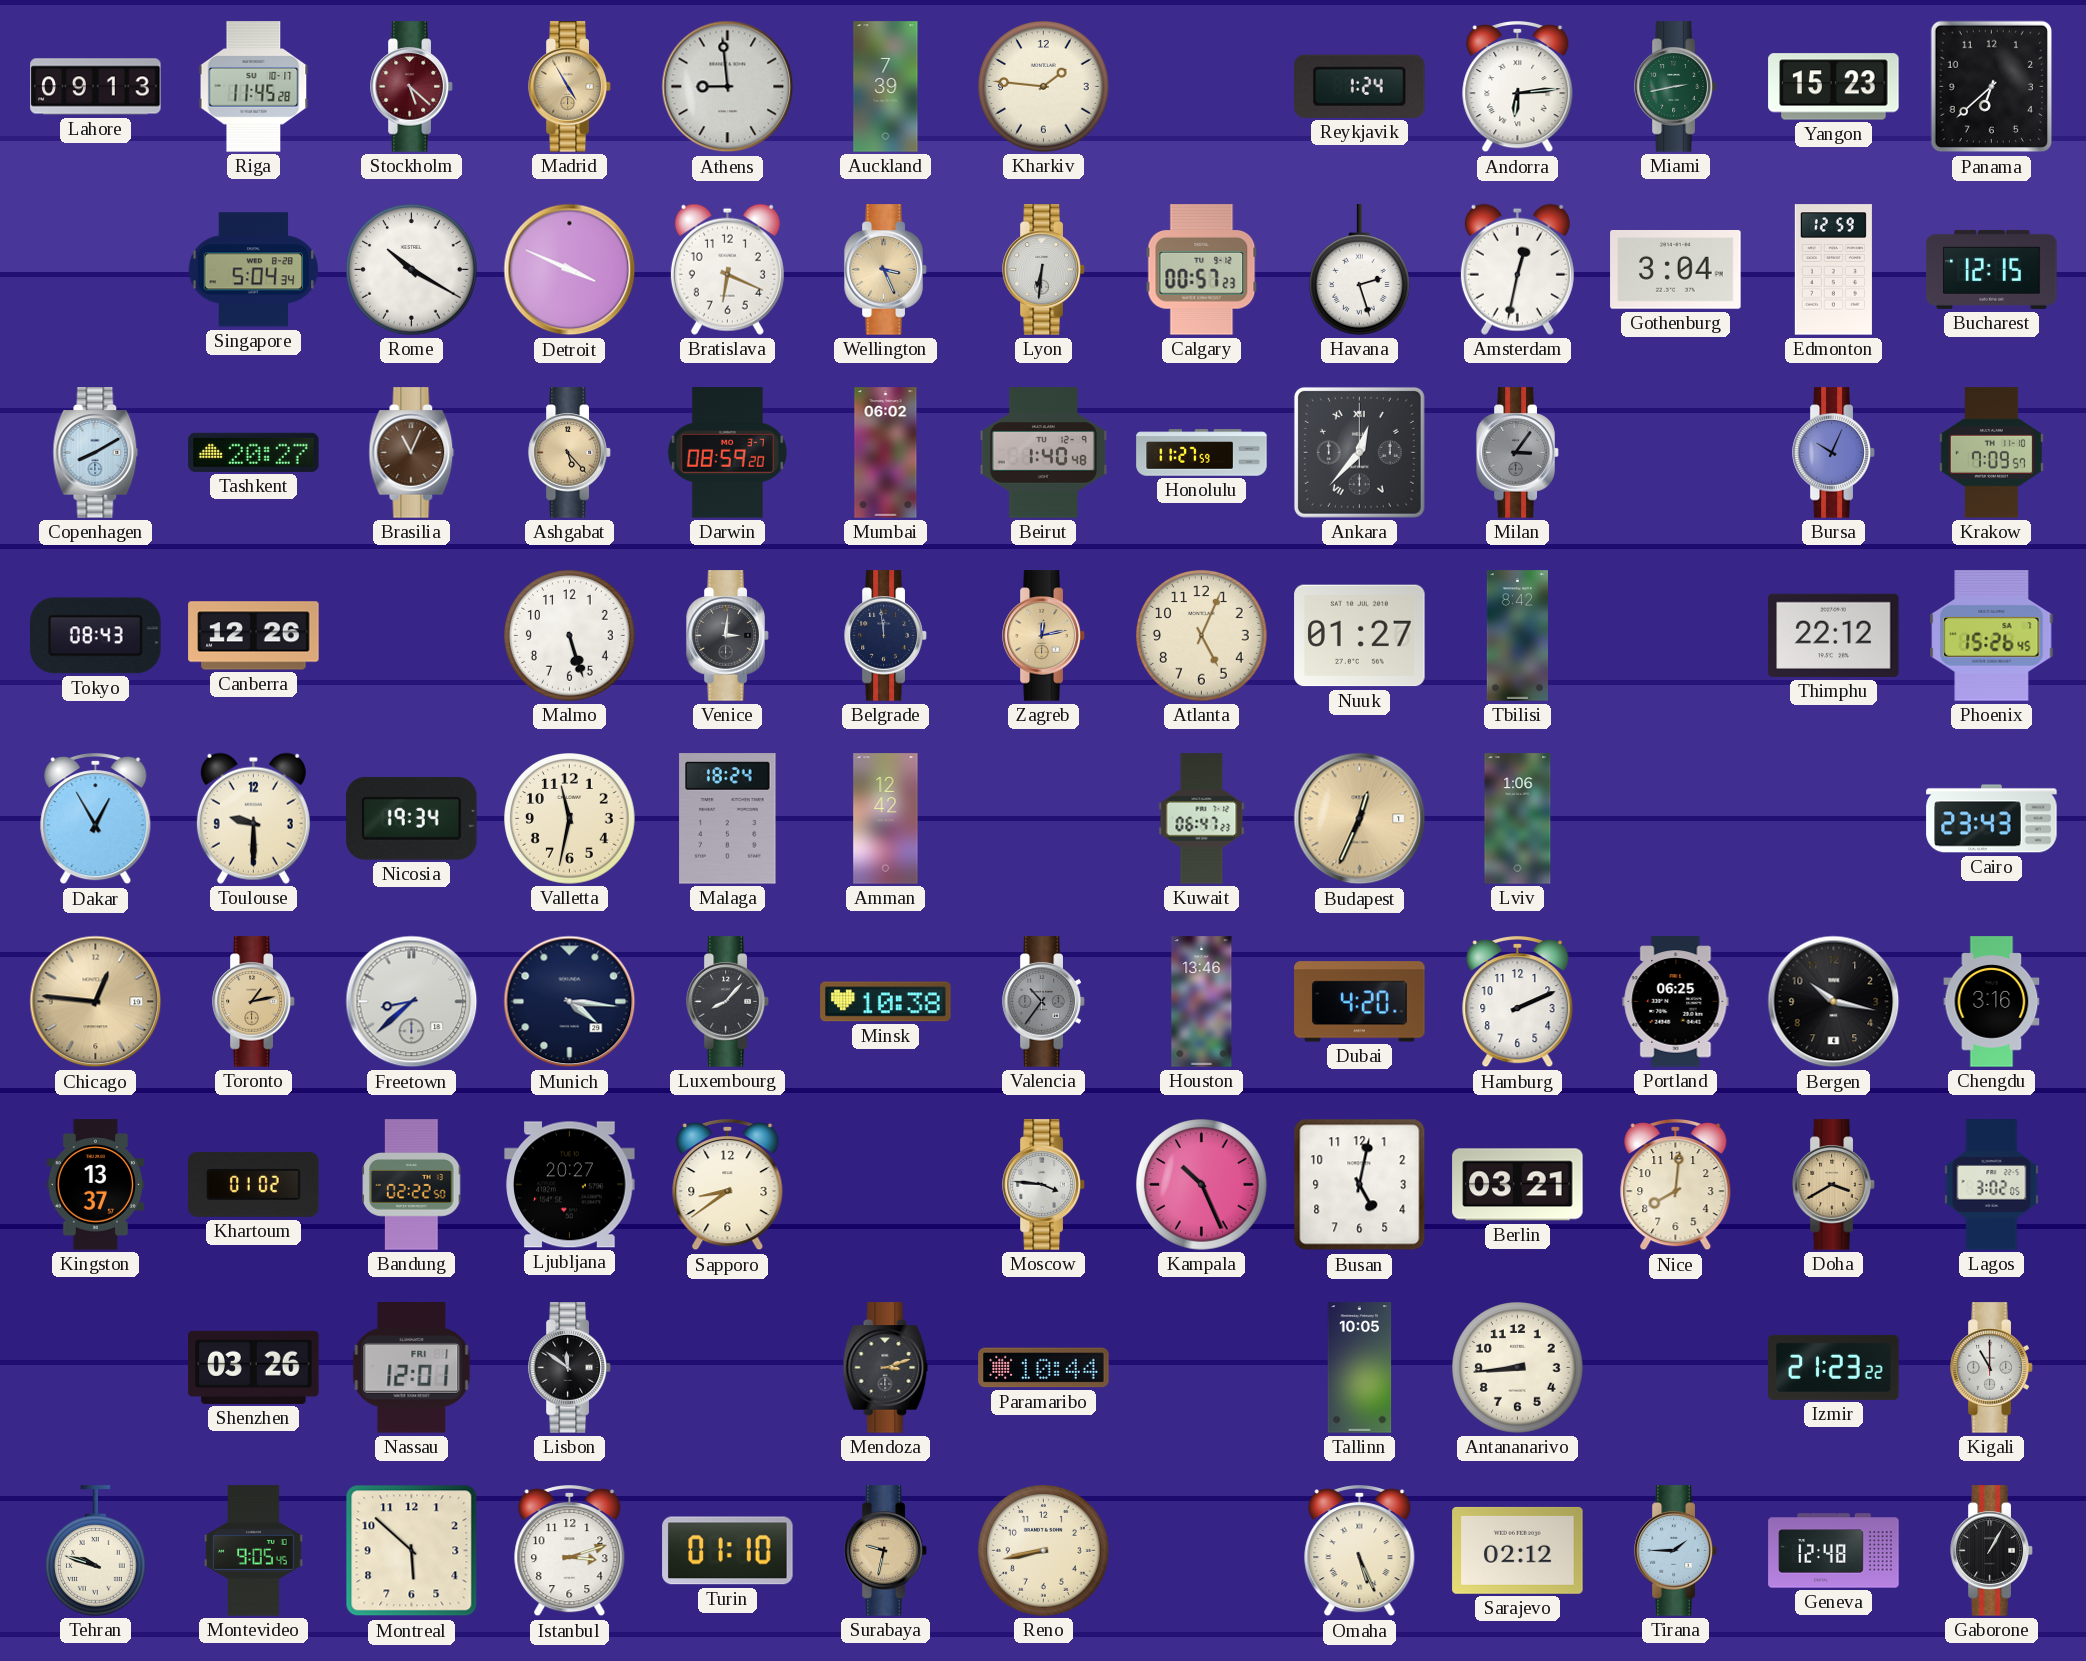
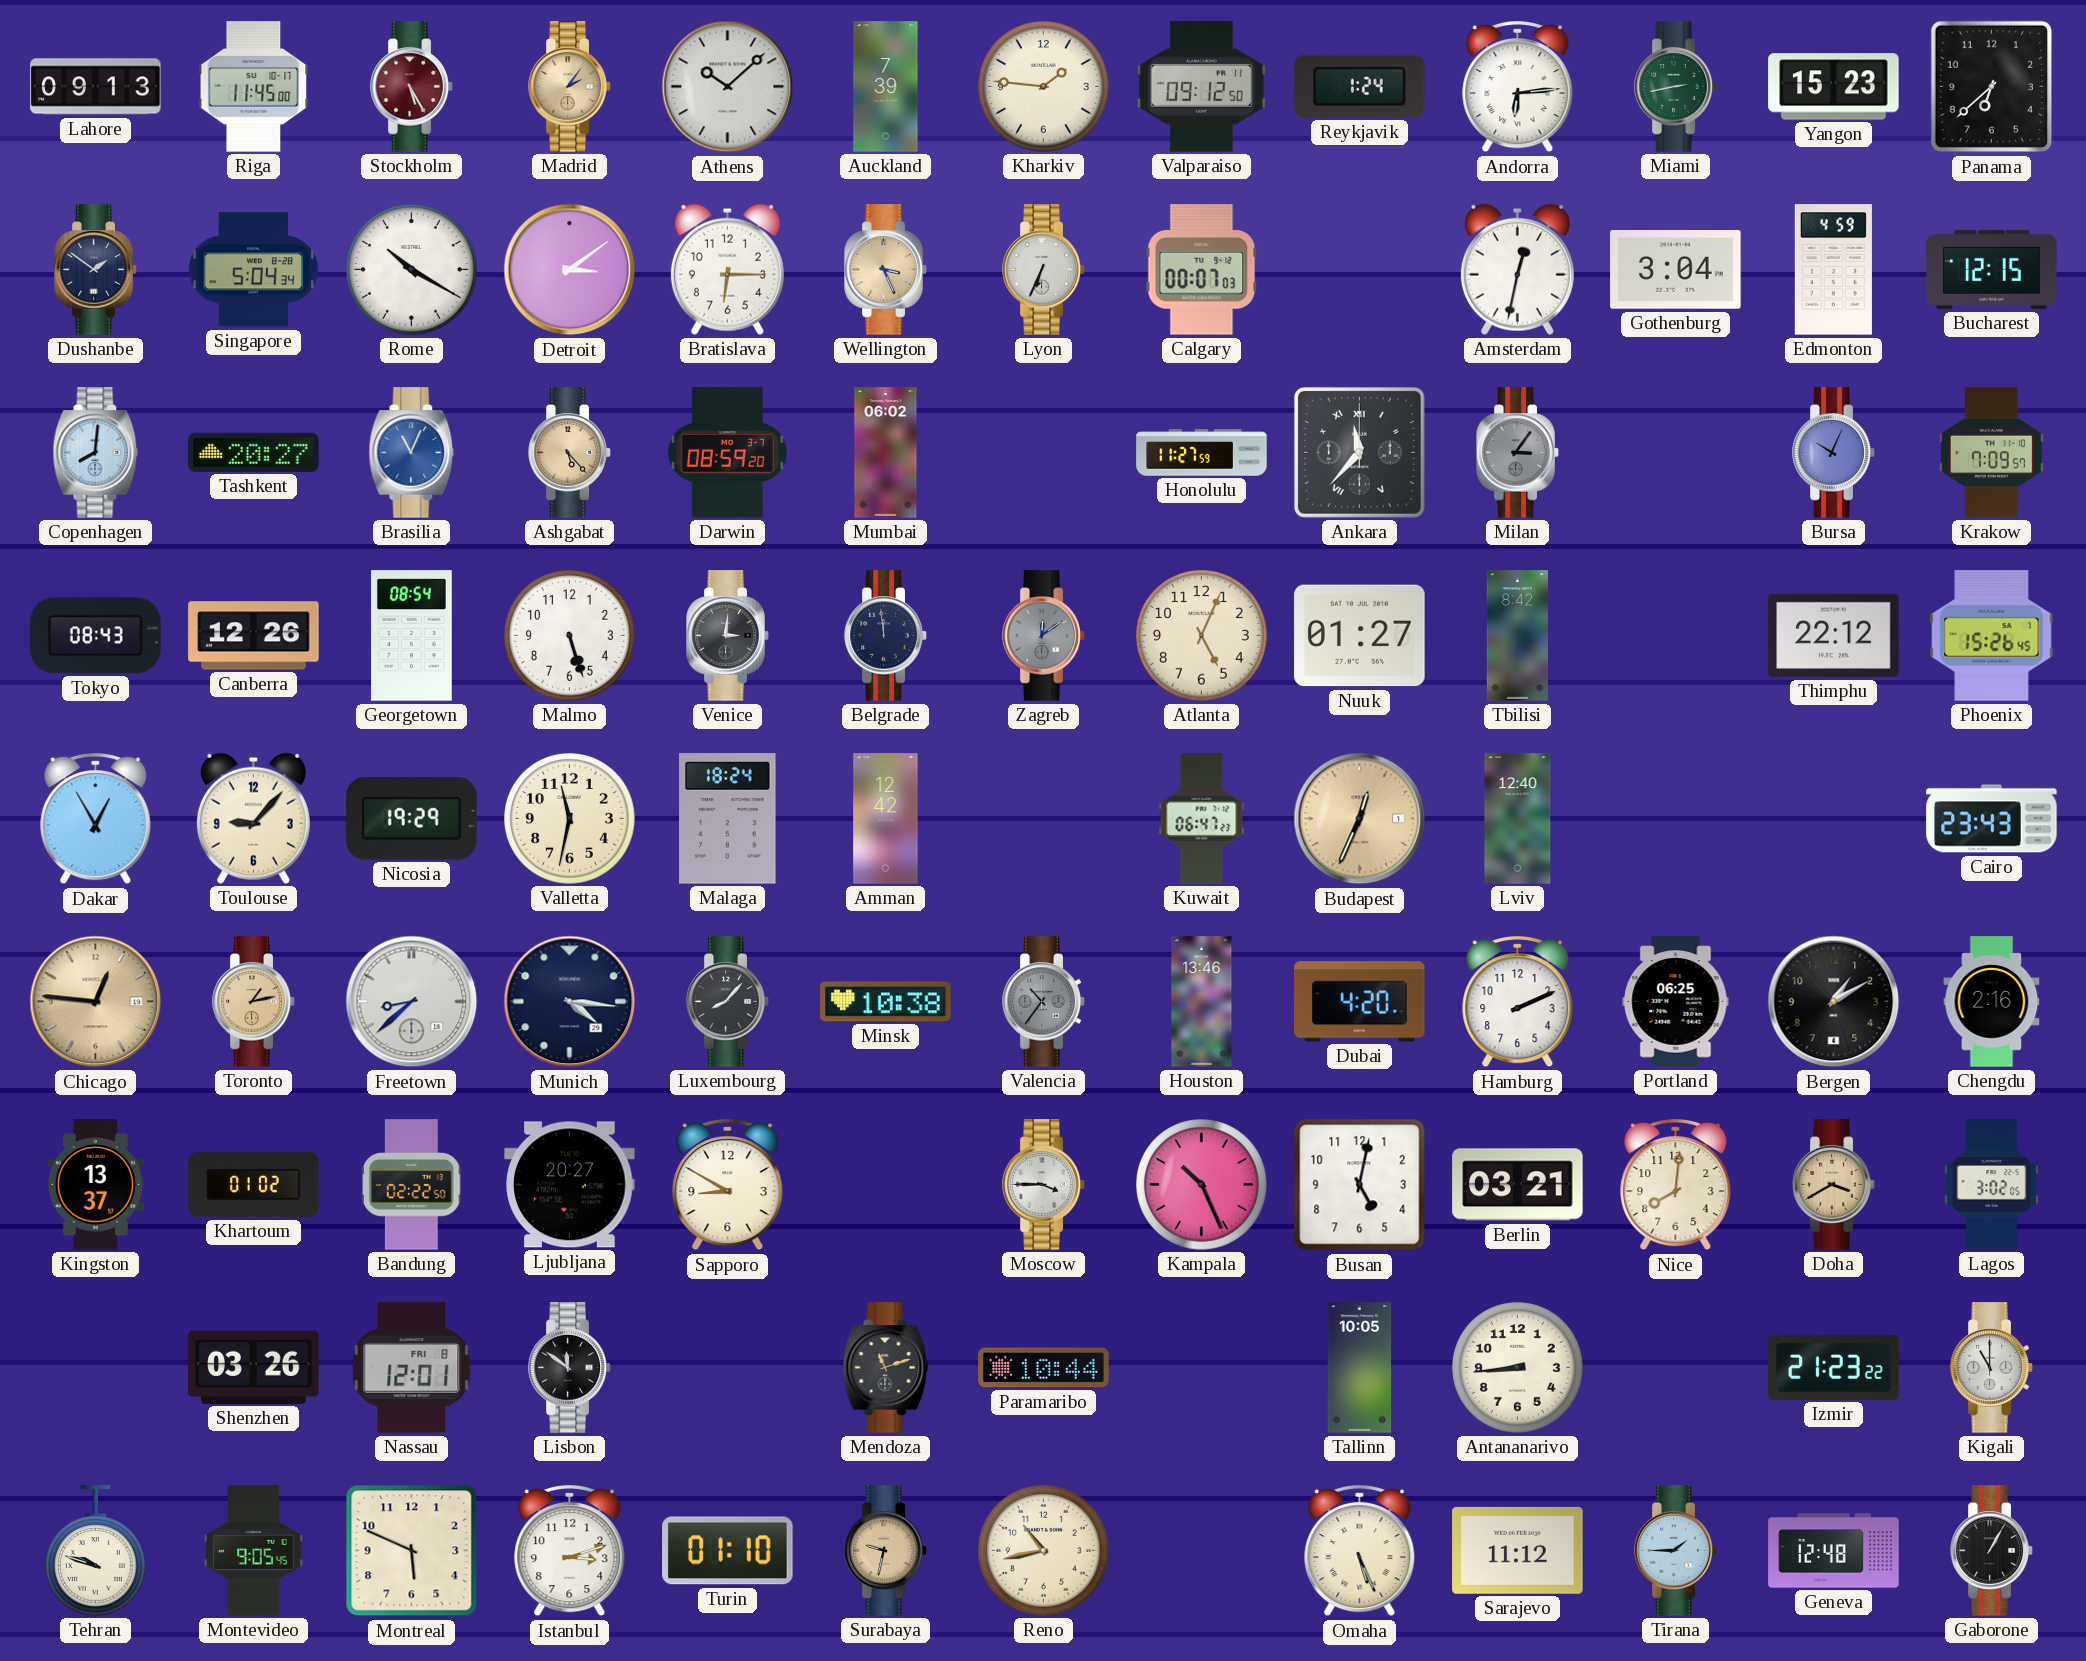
Riga: 11:45:28 -> 11:45:00 (254, 87)
Stockholm: 5:22 -> 5:25 (412, 87)
Madrid: 4:55 -> 2:06 (570, 87)
Athens: 8:59 -> 10:08 (728, 87)
Valparaiso: none -> 09:12 (1201, 87)
Dushanbe: none -> 1:51 (96, 270)
Detroit: 3:49 -> 3:09 (570, 270)
Bratislava: 6:19 -> 6:15 (727, 269)
Lyon: 6:31 -> 6:34 (1044, 270)
Calgary: 00:57 -> 00:07 (1202, 270)
Havana: 2:27 -> none (1360, 270)
Edmonton: 12:59 -> 4:59 (1833, 270)
Copenhagen: 8:10 -> 8:01 (96, 453)
Brasilia dial: brown -> blue (412, 453)
Beirut: 1:40 -> none (1043, 453)
Ankara: 12:37 -> 11:37 (1359, 452)
Georgetown: none -> 08:54 (412, 636)
Zagreb: 12:13 -> 12:09 (1044, 636)
Zagreb dial: champagne -> grey (1044, 636)
Toulouse: 9:30 -> 9:07 (253, 818)
Nicosia: 19:34 -> 19:29 (412, 819)
Lviv: 1:06 -> 12:40 (1518, 819)
Bergen: 10:17 -> 1:10 (1834, 1002)
Chengdu: 3:16 -> 2:16 (1992, 1002)
Sapporo: 8:39 -> 8:50 (728, 1186)
Moscow: 3:46 -> 3:45 (1044, 1185)
Nassau date: FRI 1 -> FRI 8 (412, 1368)
Mendoza: 3:12 -> 11:12 (886, 1368)
Montreal: 5:52 -> 5:49 (412, 1551)
Reno: 8:43 -> 10:43 (1044, 1551)
Sarajevo: 02:12 -> 11:12 (1518, 1550)
